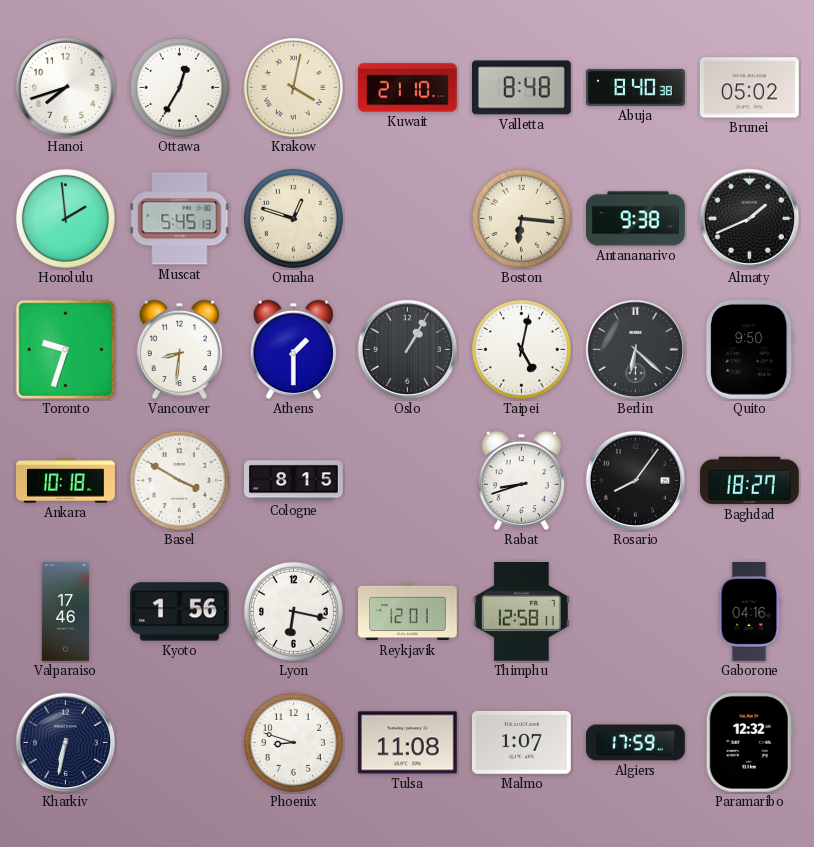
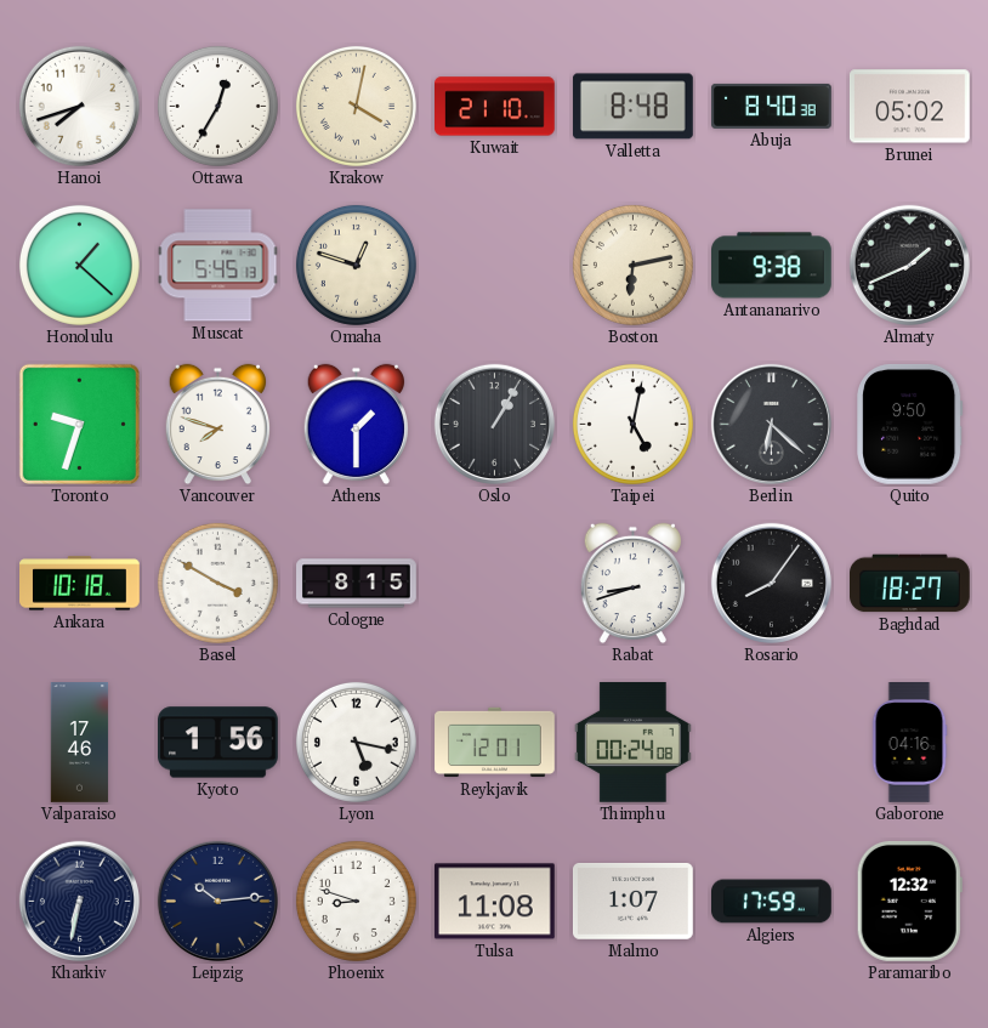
Honolulu: 1:59 -> 1:22 (79, 265)
Boston: 6:16 -> 6:13 (632, 265)
Vancouver: 8:31 -> 7:48 (217, 425)
Lyon: 6:17 -> 5:17 (356, 742)
Thimphu: 12:58 -> 00:24 (632, 742)
Leipzig: none -> 10:14 (217, 901)
